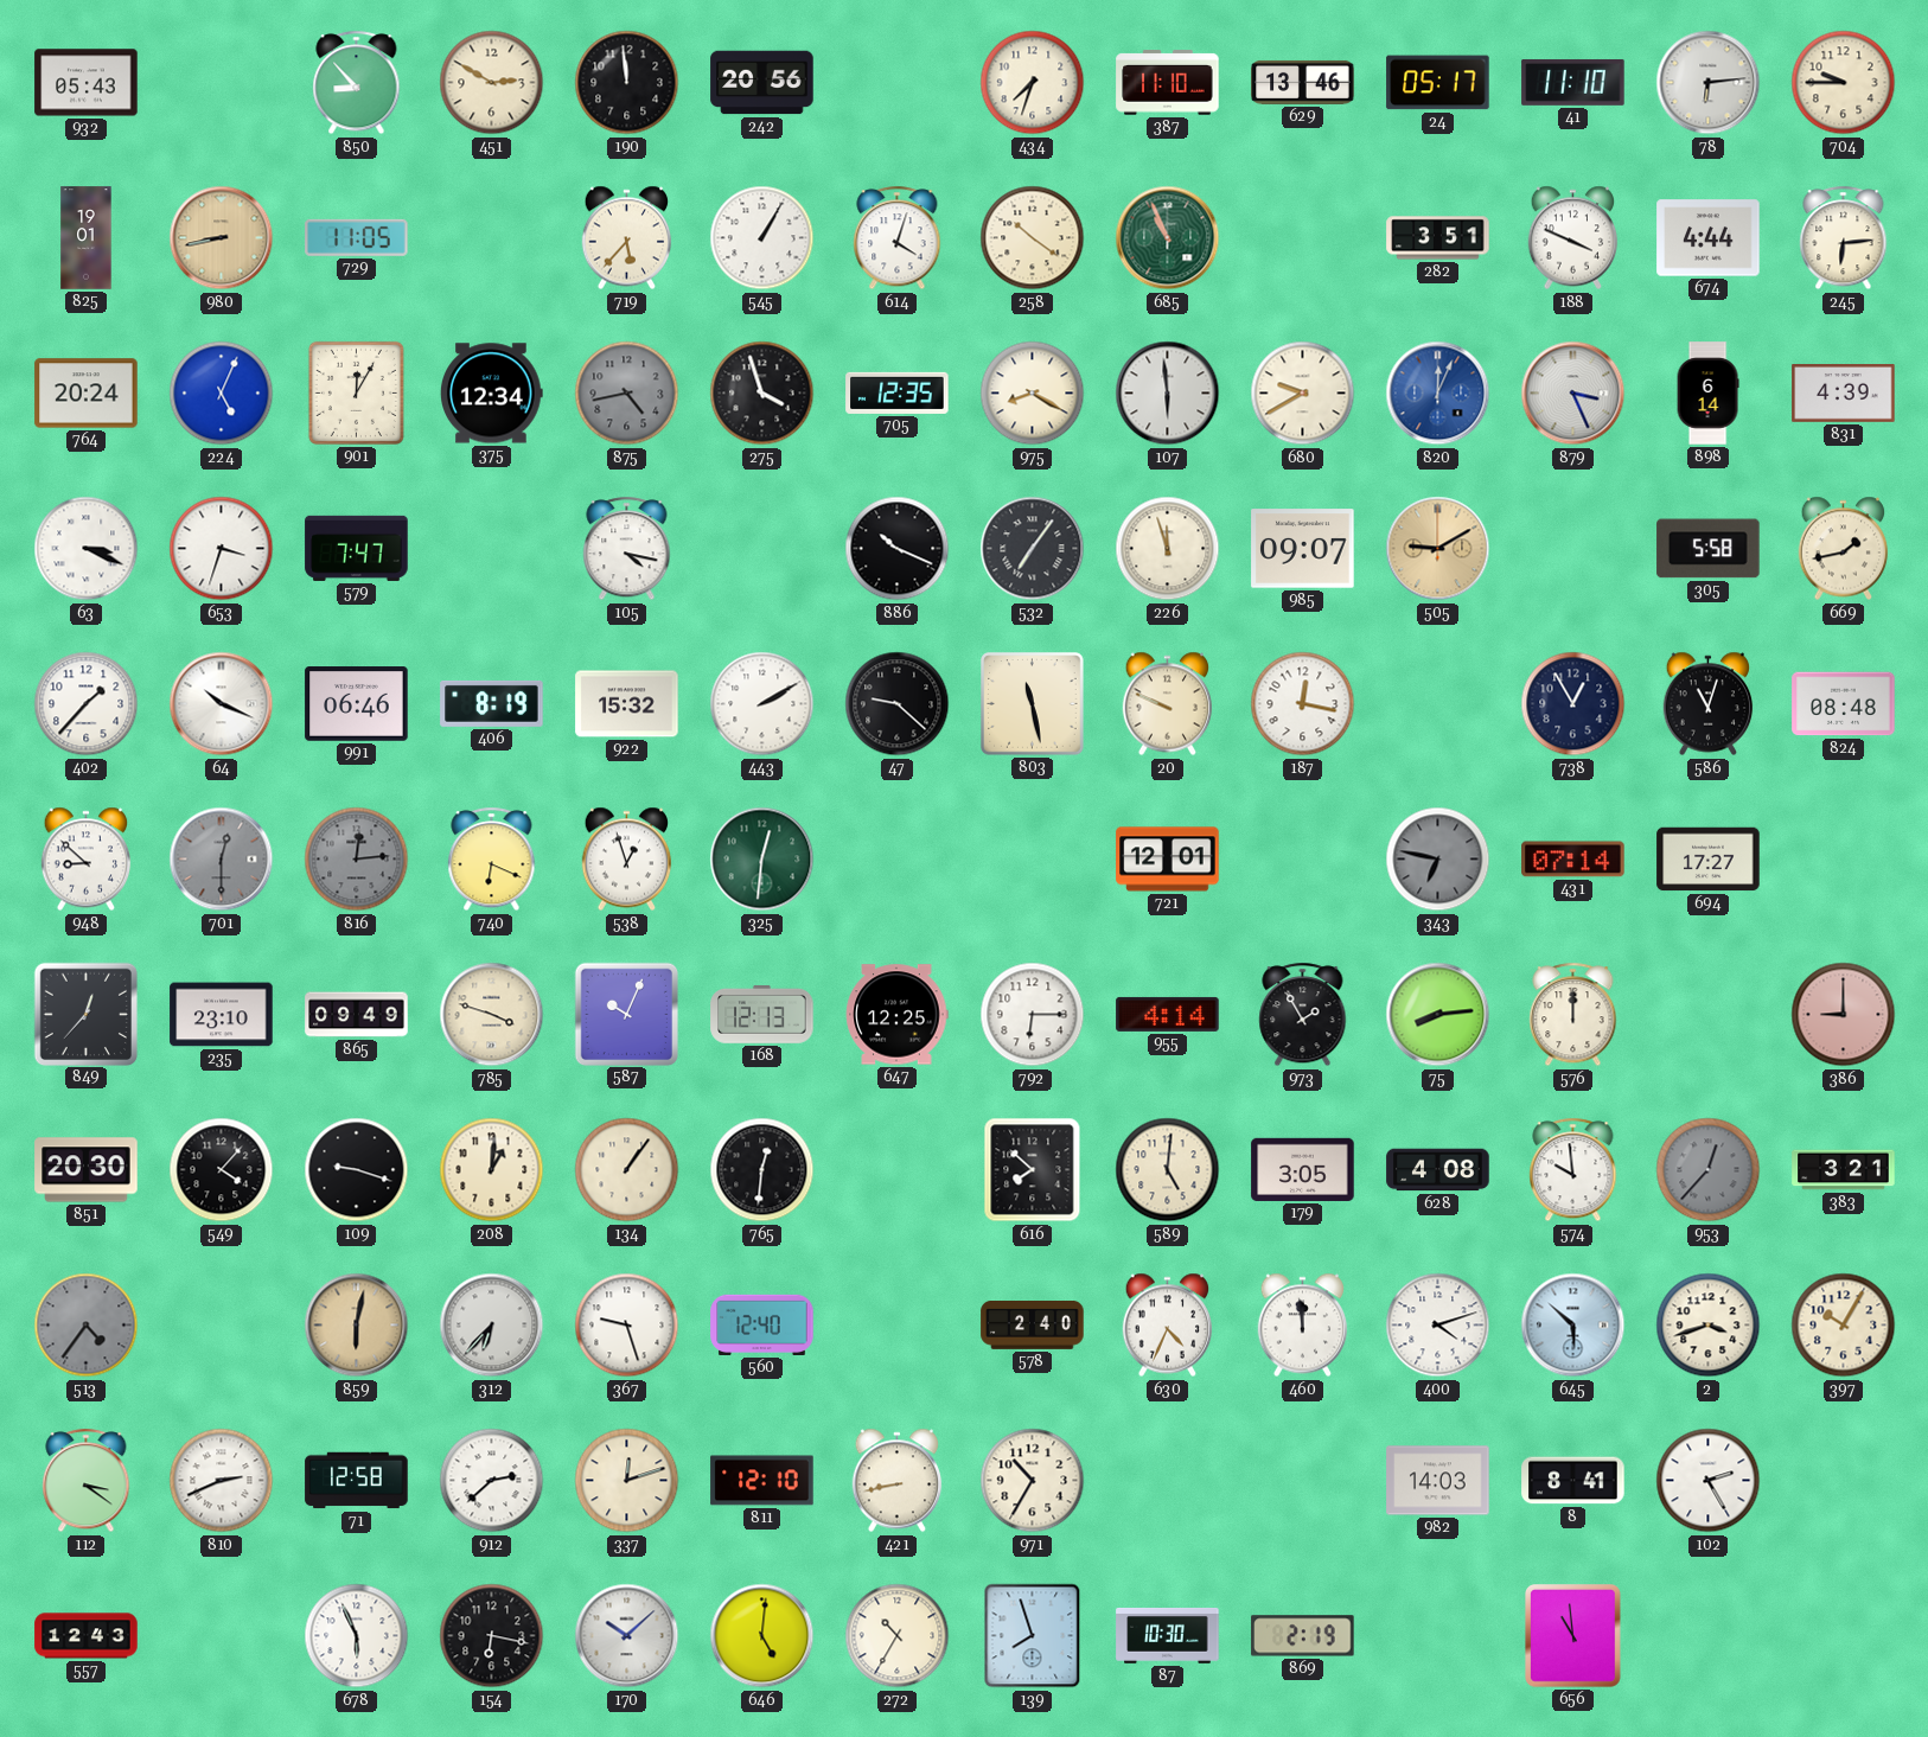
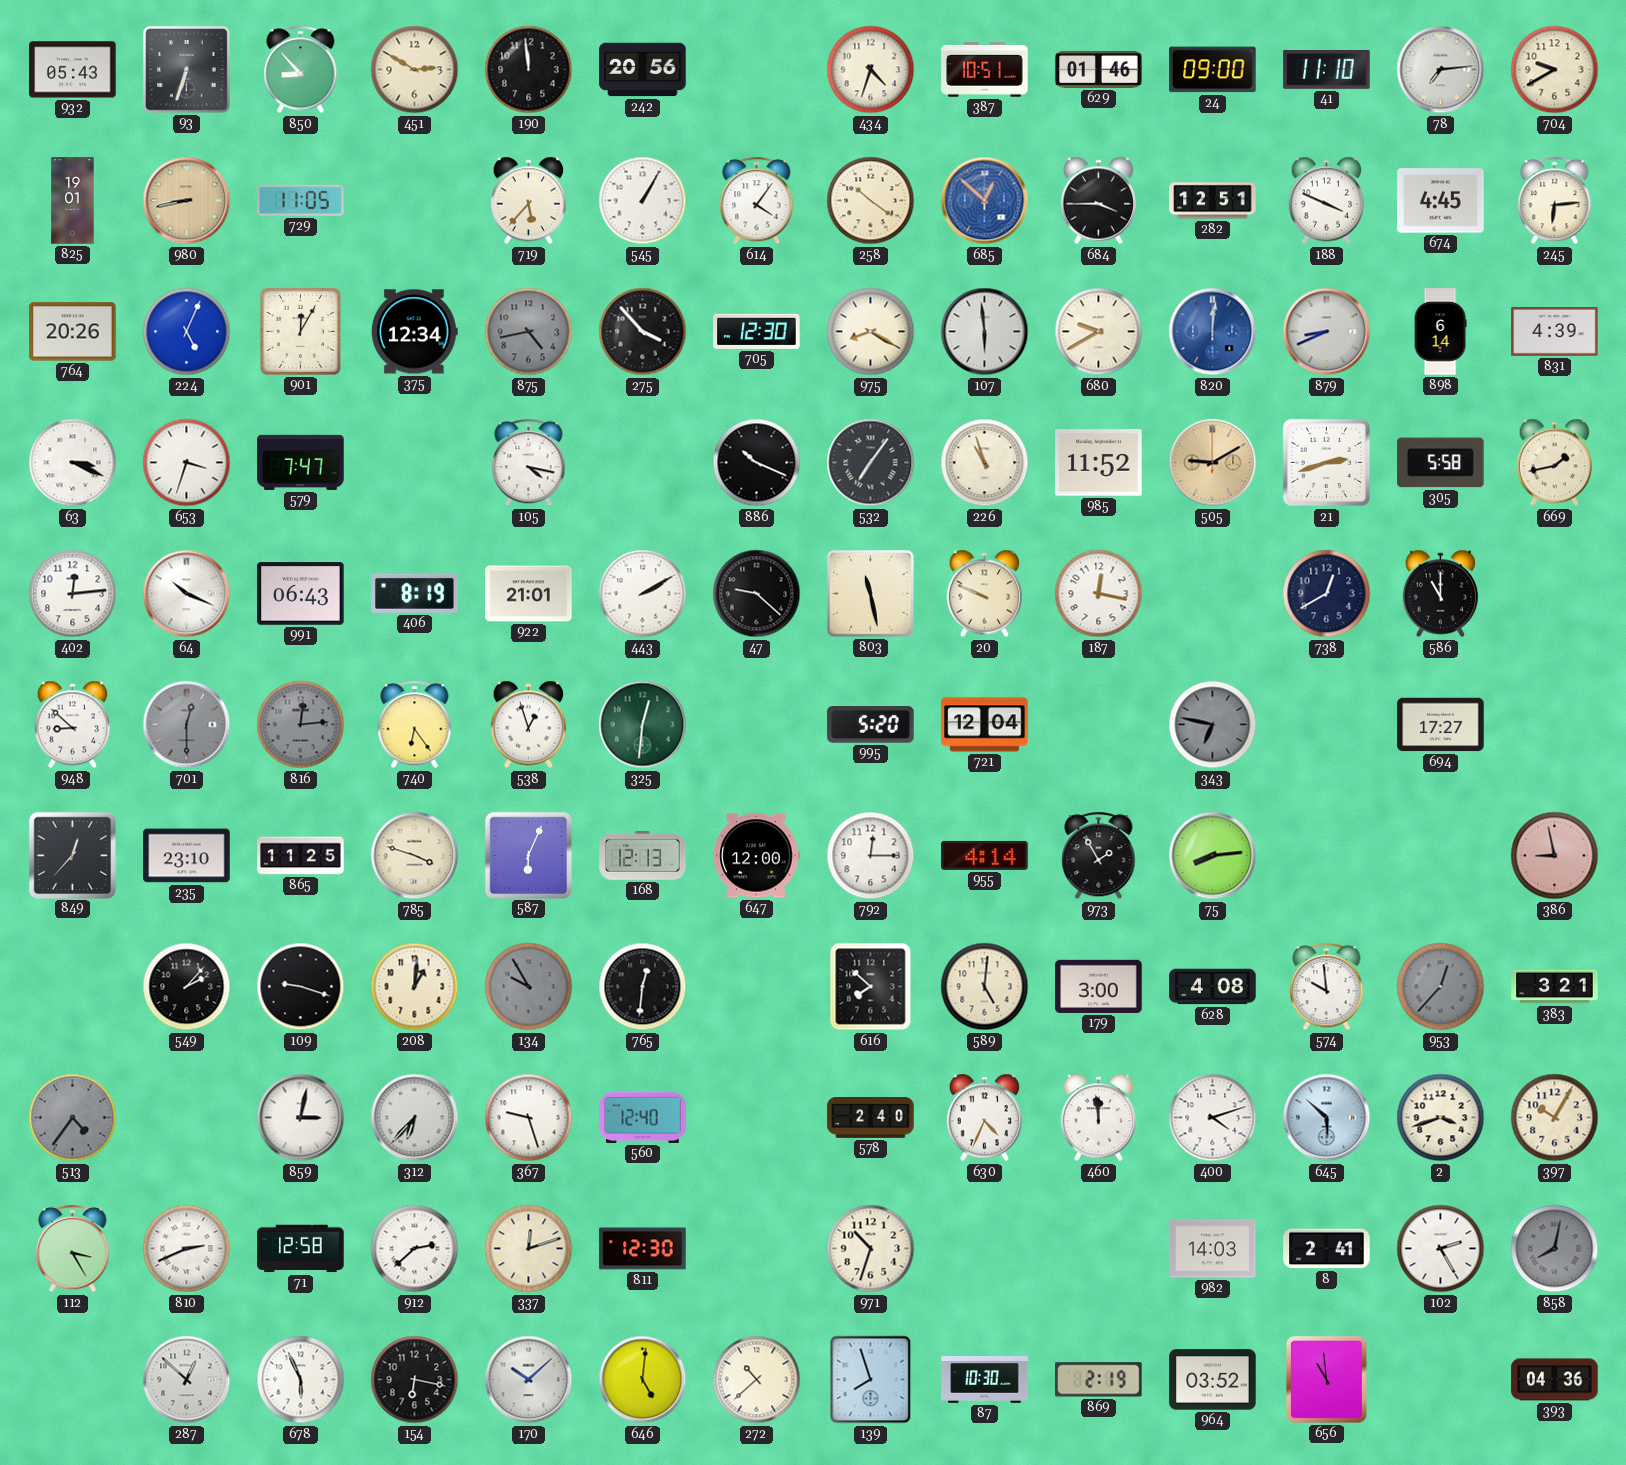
93: none -> 6:33 (187, 70)
434: 7:33 -> 4:33 (871, 70)
387: 11:10 -> 10:51 (985, 70)
629: 13:46 -> 01:46 (1099, 69)
24: 05:17 -> 09:00 (1213, 70)
78: 6:14 -> 7:14 (1441, 70)
704: 9:45 -> 9:40 (1555, 70)
614: 4:03 -> 4:06 (757, 201)
685: 10:56 -> 12:52 (985, 201)
685 dial: green -> blue (985, 201)
684: none -> 3:45 (1099, 201)
282: 3:51 -> 12:51 (1213, 201)
674: 4:44 -> 4:45 (1441, 201)
764: 20:24 -> 20:26 (73, 332)
275: 3:57 -> 3:53 (643, 332)
705: 12:35 -> 12:30 (757, 331)
820: 12:04 -> 12:01 (1213, 332)
879: 3:26 -> 8:41 (1327, 332)
226: 11:57 -> 10:57 (985, 463)
985: 09:07 -> 11:52 (1099, 463)
21: none -> 2:42 (1327, 463)
402: 1:37 -> 12:14 (73, 594)
991: 06:46 -> 06:43 (301, 594)
922: 15:32 -> 21:01 (529, 594)
738: 12:55 -> 12:40 (1327, 594)
586: 11:03 -> 11:00 (1441, 594)
824: 08:48 -> none (1844, 704)
740: 6:19 -> 6:24 (415, 725)
995: none -> 5:20 (871, 725)
721: 12:01 -> 12:04 (985, 725)
431: 07:14 -> none (1573, 860)
865: 09:49 -> 11:25 (301, 856)
587: 10:04 -> 6:04 (528, 855)
647: 12:25 -> 12:00 (756, 856)
792: 6:15 -> 12:15 (871, 856)
576: 12:00 -> none (1573, 1015)
386: 9:00 -> 8:58 (1555, 856)
851: 20:30 -> none (87, 1170)
549: 4:07 -> 2:07 (187, 987)
134: 1:06 -> 9:55 (529, 987)
134 dial: cream -> grey (529, 987)
179: 3:05 -> 3:00 (1099, 986)
859: 6:02 -> 3:02 (301, 1118)
859 dial: champagne -> white (301, 1118)
112: 3:21 -> 3:25 (73, 1249)
811: 12:10 -> 12:30 (643, 1249)
421: 8:43 -> none (898, 1481)
971: 10:35 -> 10:33 (871, 1249)
8: 8:41 -> 2:41 (1327, 1249)
858: none -> 8:02 (1555, 1249)
557: 12:43 -> none (87, 1636)
287: none -> 12:52 (187, 1380)
272: 10:35 -> 10:38 (757, 1380)
964: none -> 03:52 (1213, 1380)
393: none -> 04:36 (1555, 1380)
